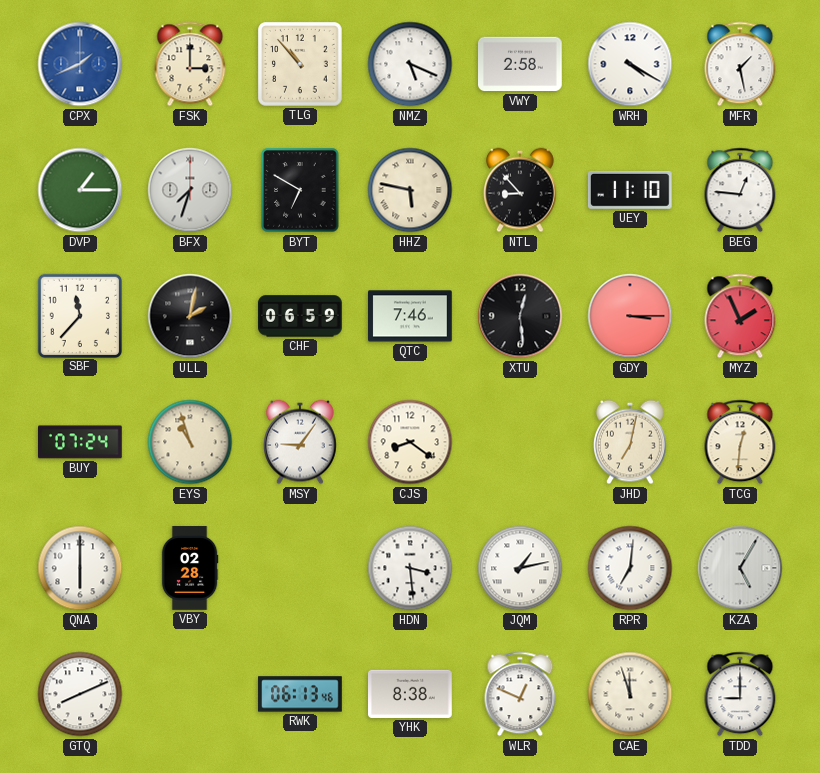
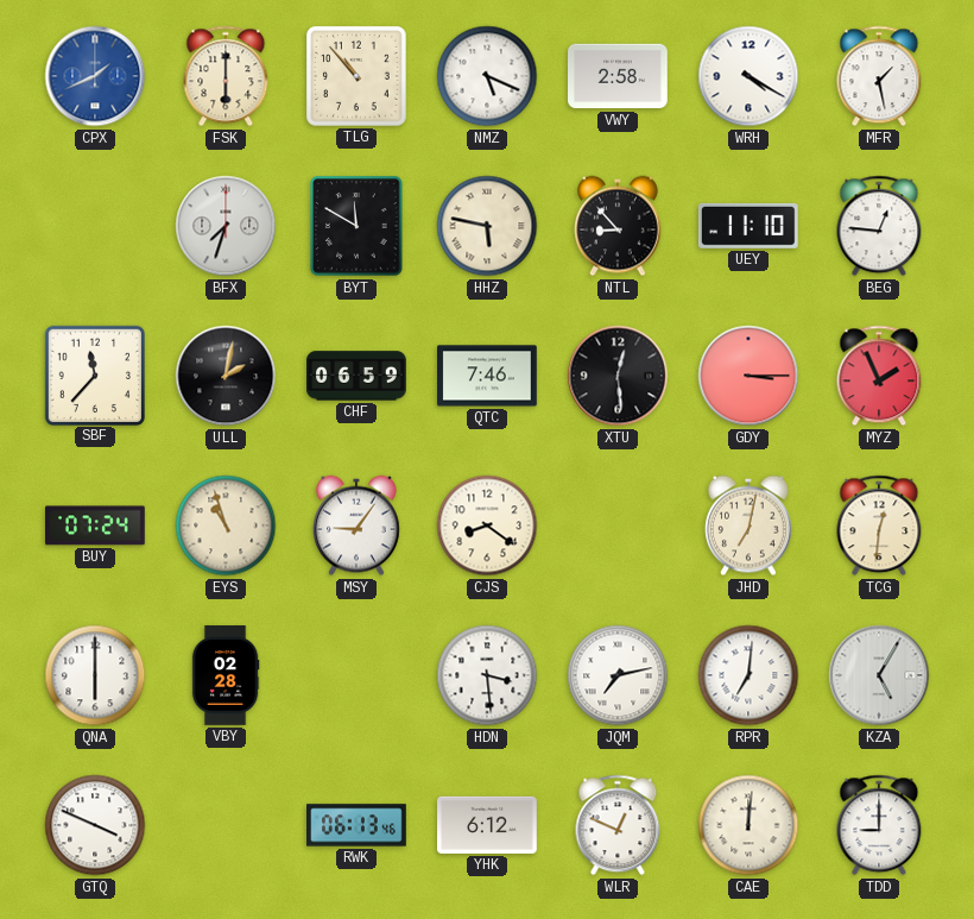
FSK: 3:00 -> 6:00 (226, 76)
DVP: 1:15 -> none (80, 190)
BYT: 6:50 -> 11:50 (356, 226)
JQM: 1:13 -> 7:13 (618, 675)
GTQ: 8:11 -> 3:49 (95, 825)
YHK: 8:38 -> 6:12 (487, 825)
CAE: 11:57 -> 12:01 (748, 825)
